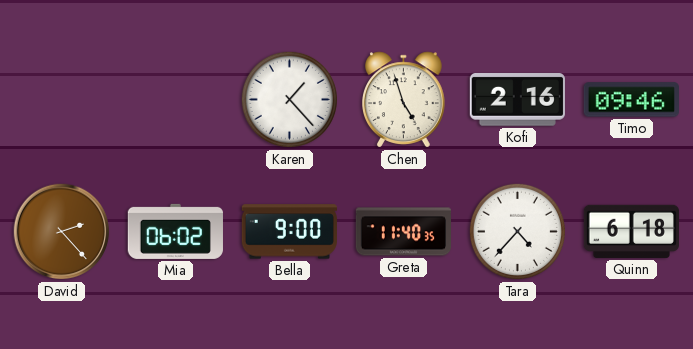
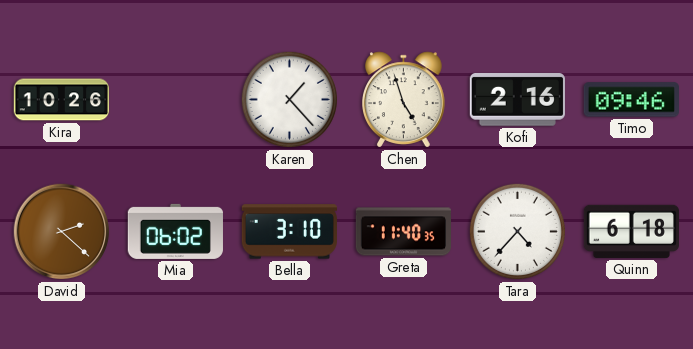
Kira: none -> 10:26 (61, 100)
David: 2:23 -> 2:22 (62, 232)
Bella: 9:00 -> 3:10 (289, 232)
